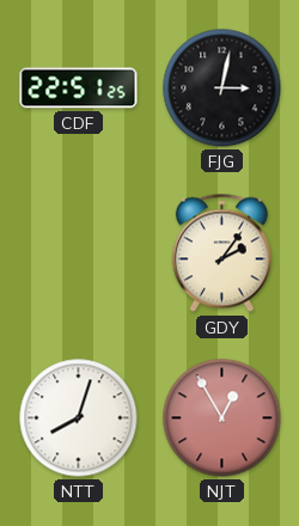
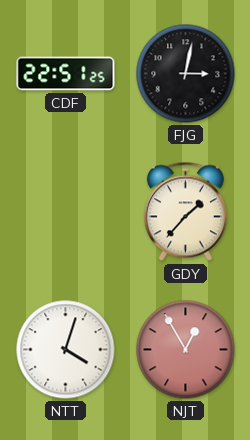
GDY: 2:06 -> 1:37 (185, 212)
NTT: 8:03 -> 4:03 (66, 350)
